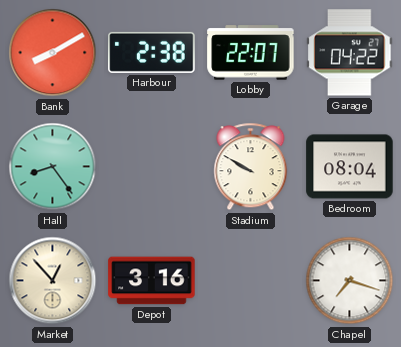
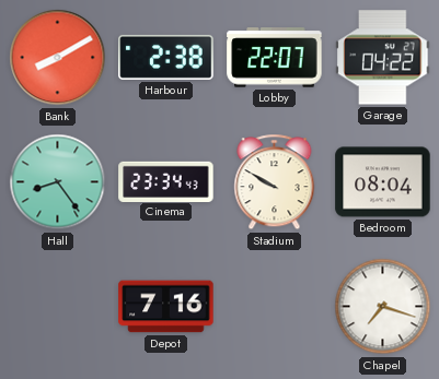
Cinema: none -> 23:34 (166, 181)
Market: 12:53 -> none (53, 281)
Depot: 3:16 -> 7:16 (166, 307)
